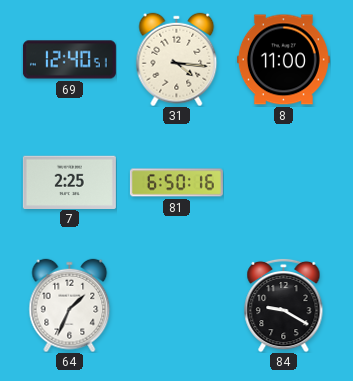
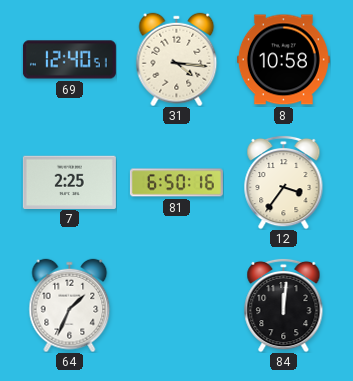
8: 11:00 -> 10:58 (283, 60)
12: none -> 3:36 (284, 182)
84: 9:20 -> 12:01 (284, 305)
